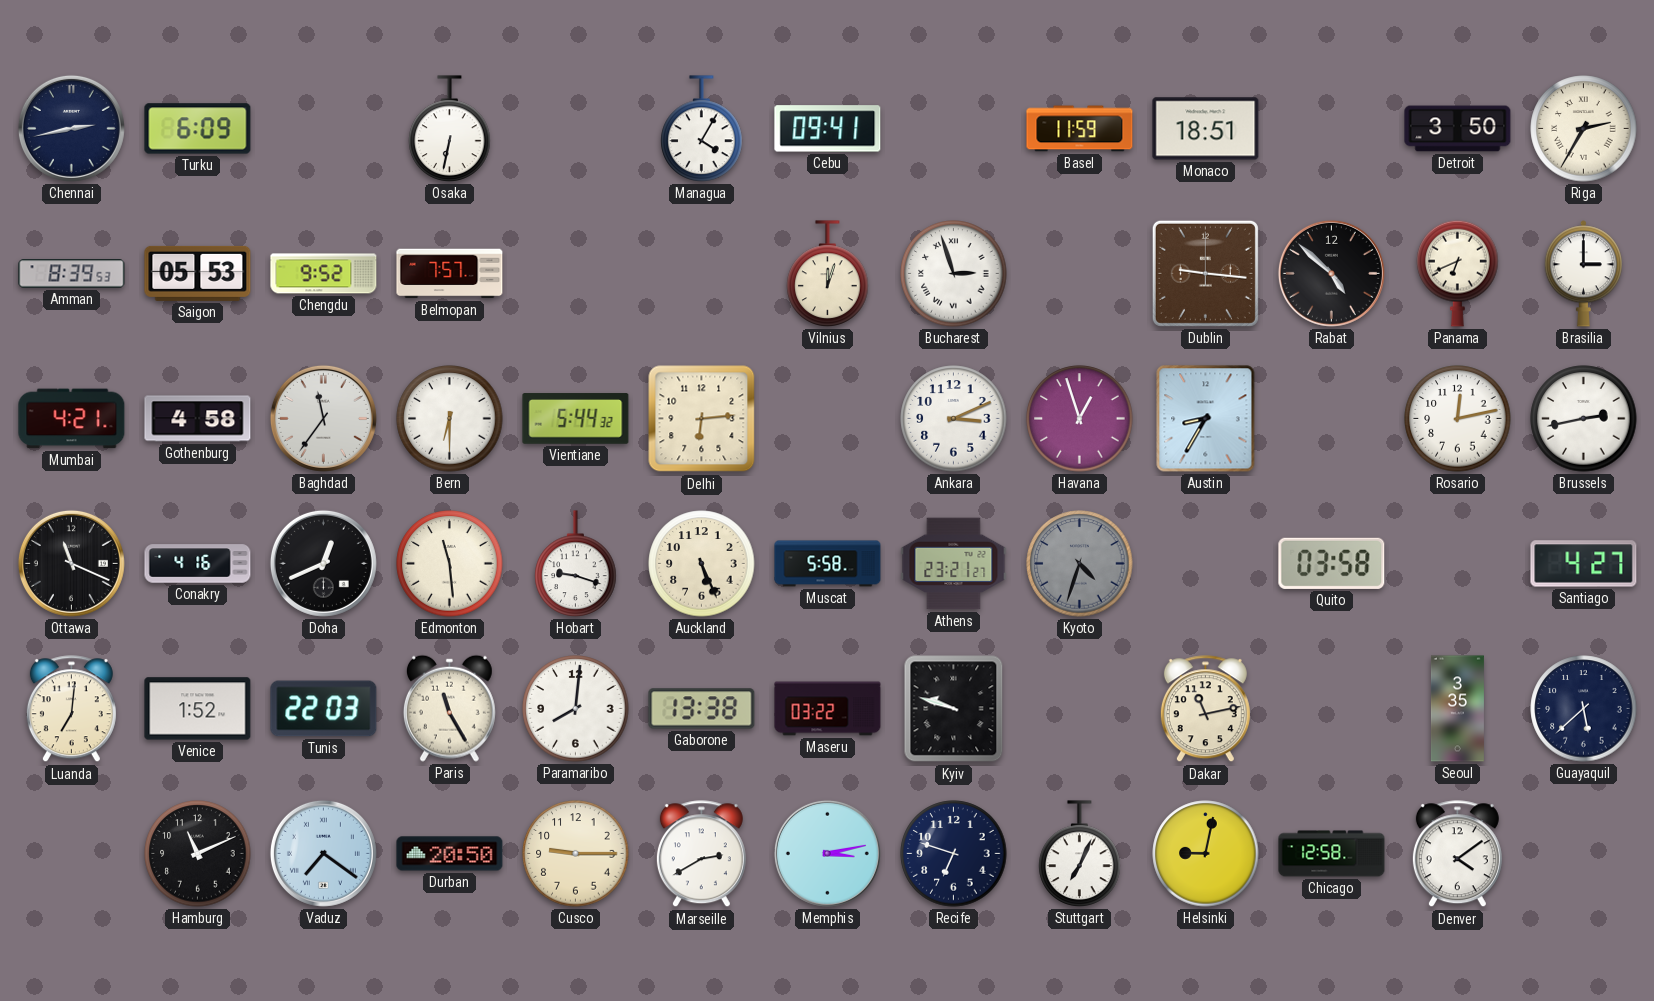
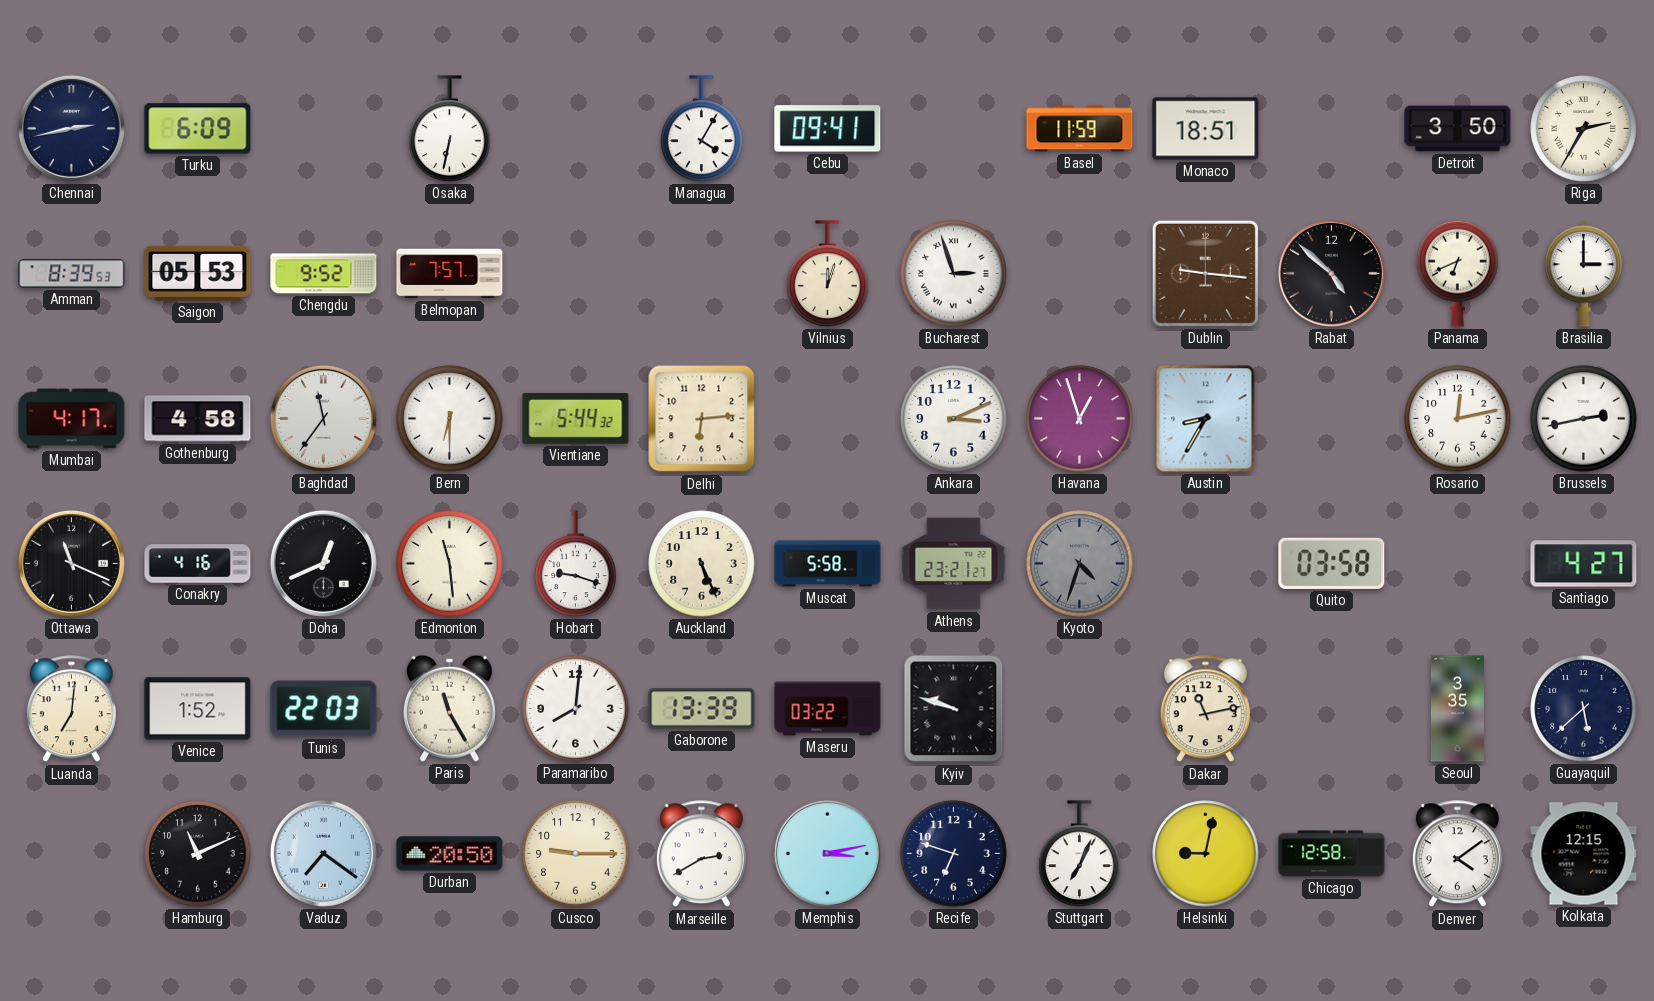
Mumbai: 4:21 -> 4:17 (72, 419)
Gaborone: 13:38 -> 13:39 (702, 709)
Kolkata: none -> 12:15 (1584, 854)
